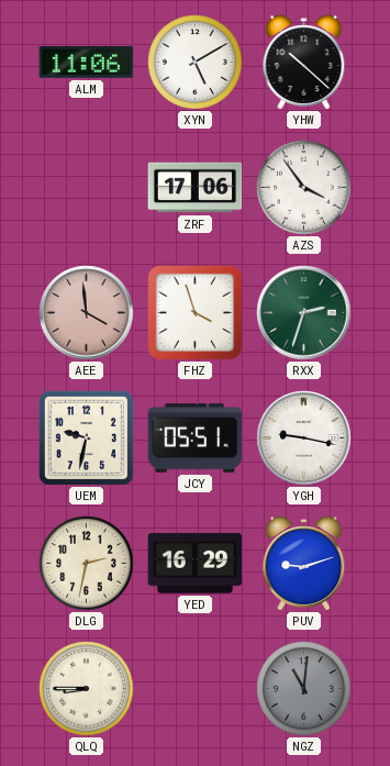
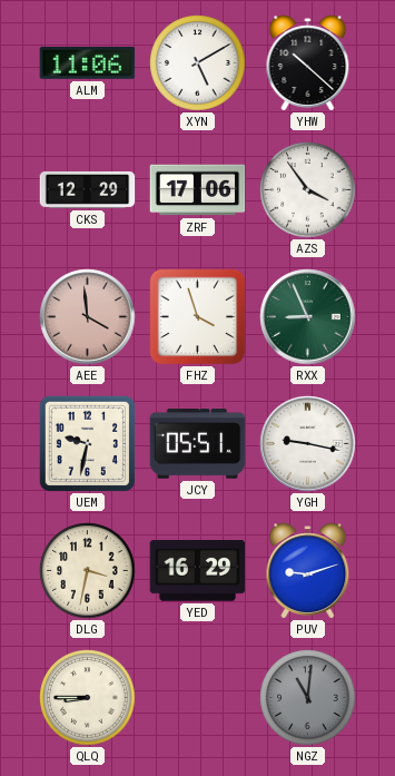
CKS: none -> 12:29 (88, 189)
RXX: 2:33 -> 8:56 (308, 317)
DLG: 2:32 -> 3:32 (88, 571)
